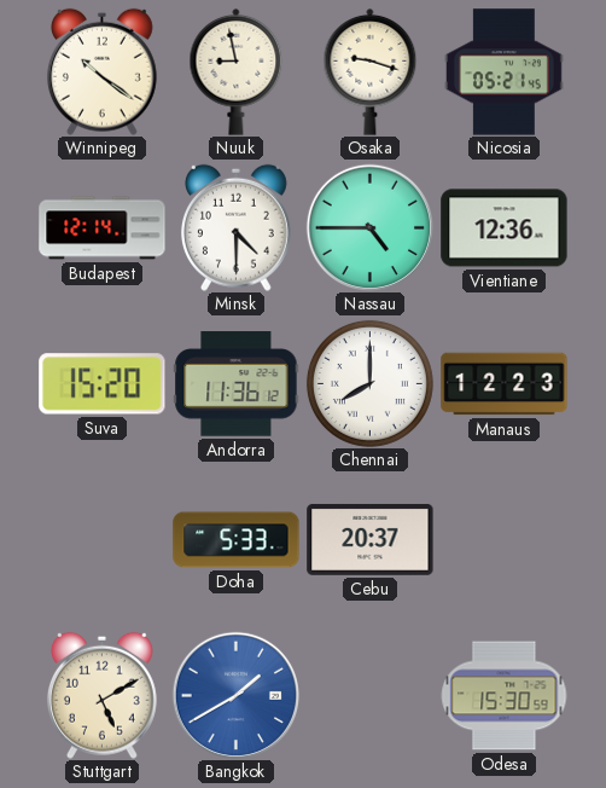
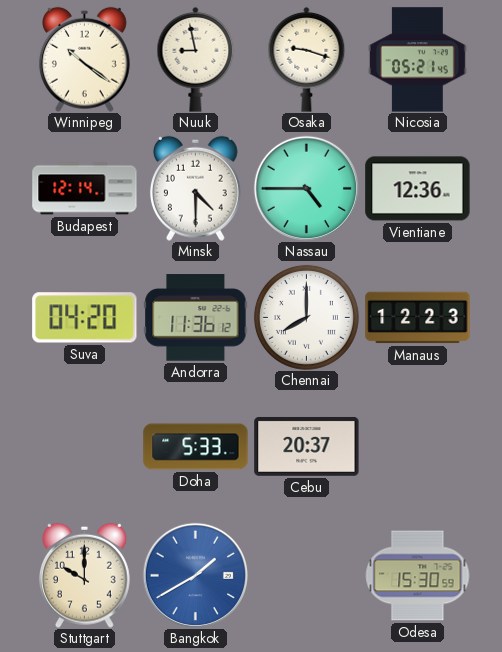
Suva: 15:20 -> 04:20 (85, 318)
Stuttgart: 5:10 -> 10:00 (84, 575)
